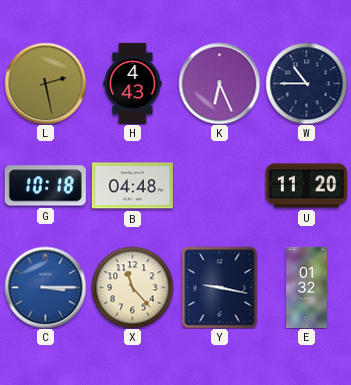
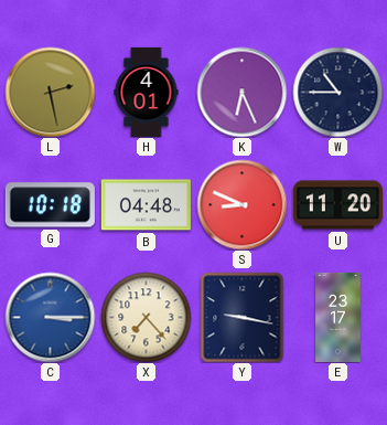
H: 4:43 -> 4:01 (147, 92)
S: none -> 8:49 (241, 204)
X: 11:23 -> 7:23 (146, 317)
E: 01:32 -> 23:17 (338, 317)
